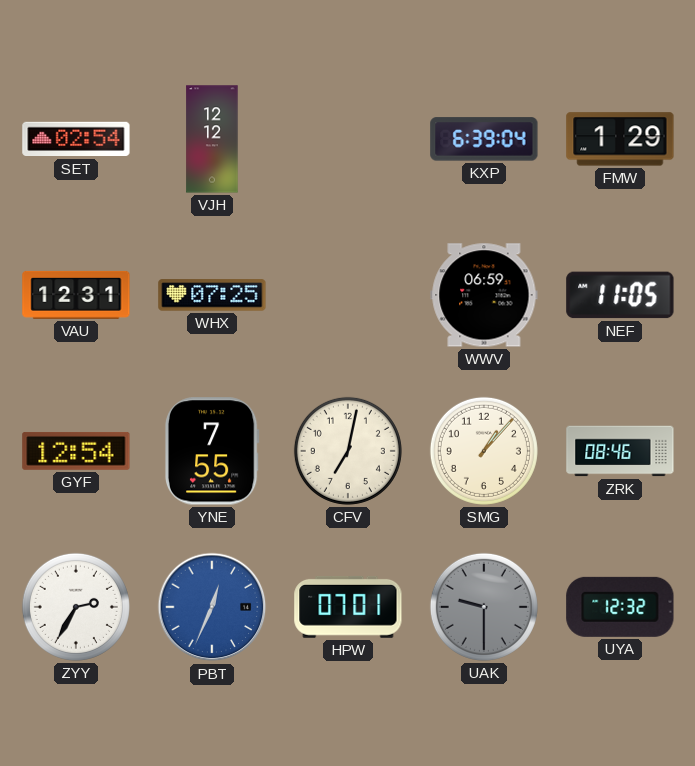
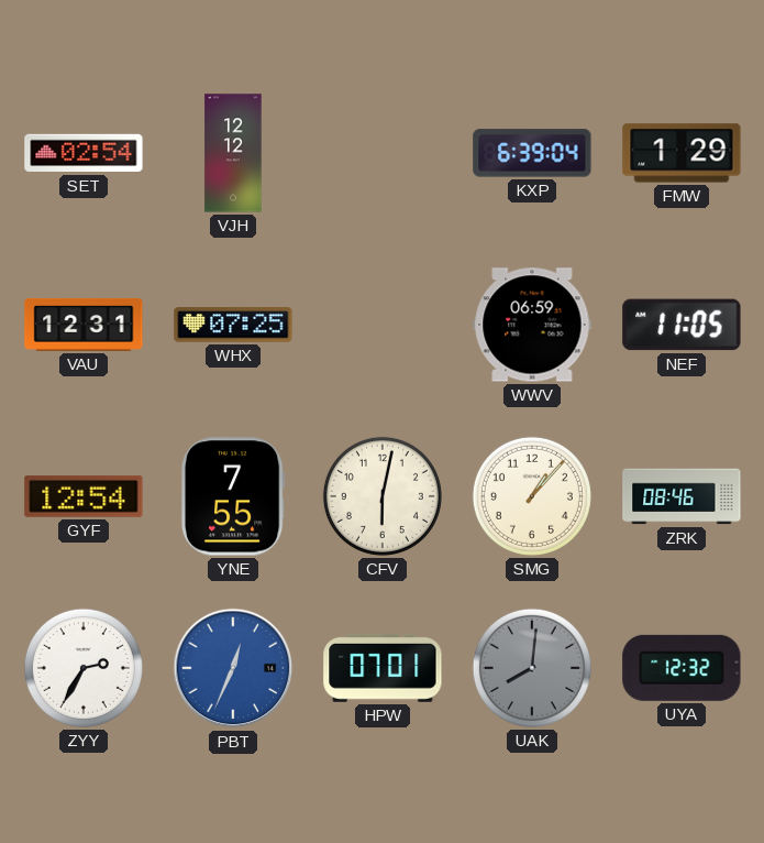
CFV: 7:02 -> 6:02 (383, 496)
UAK: 9:30 -> 8:01 (532, 668)
